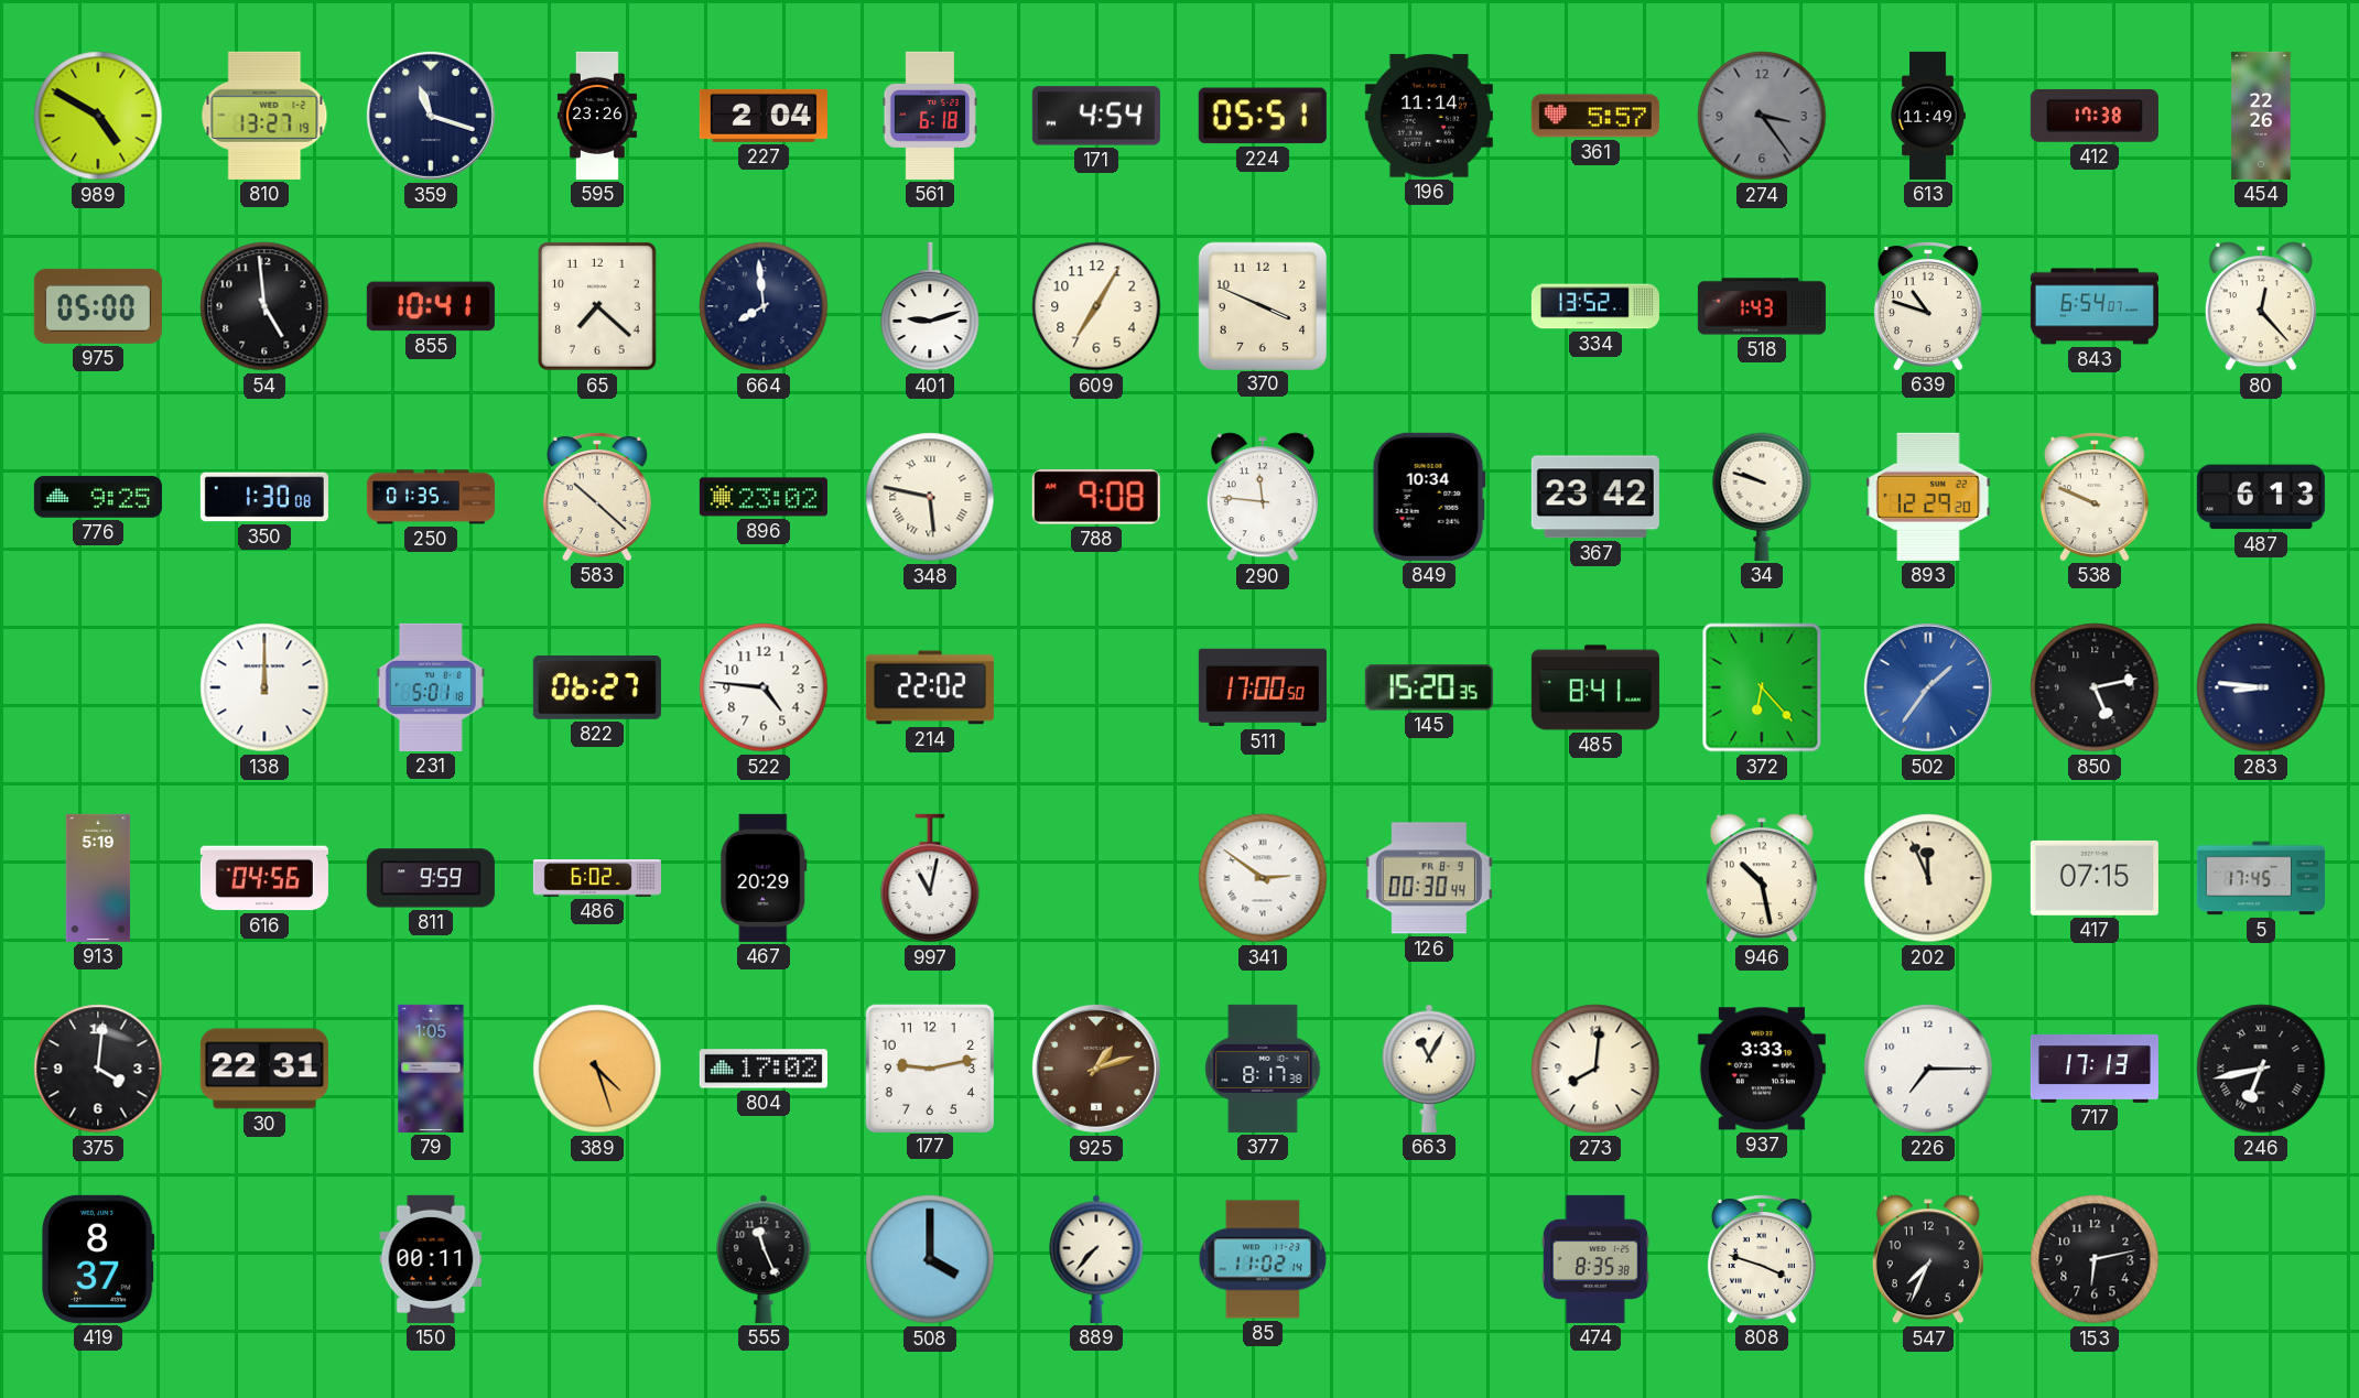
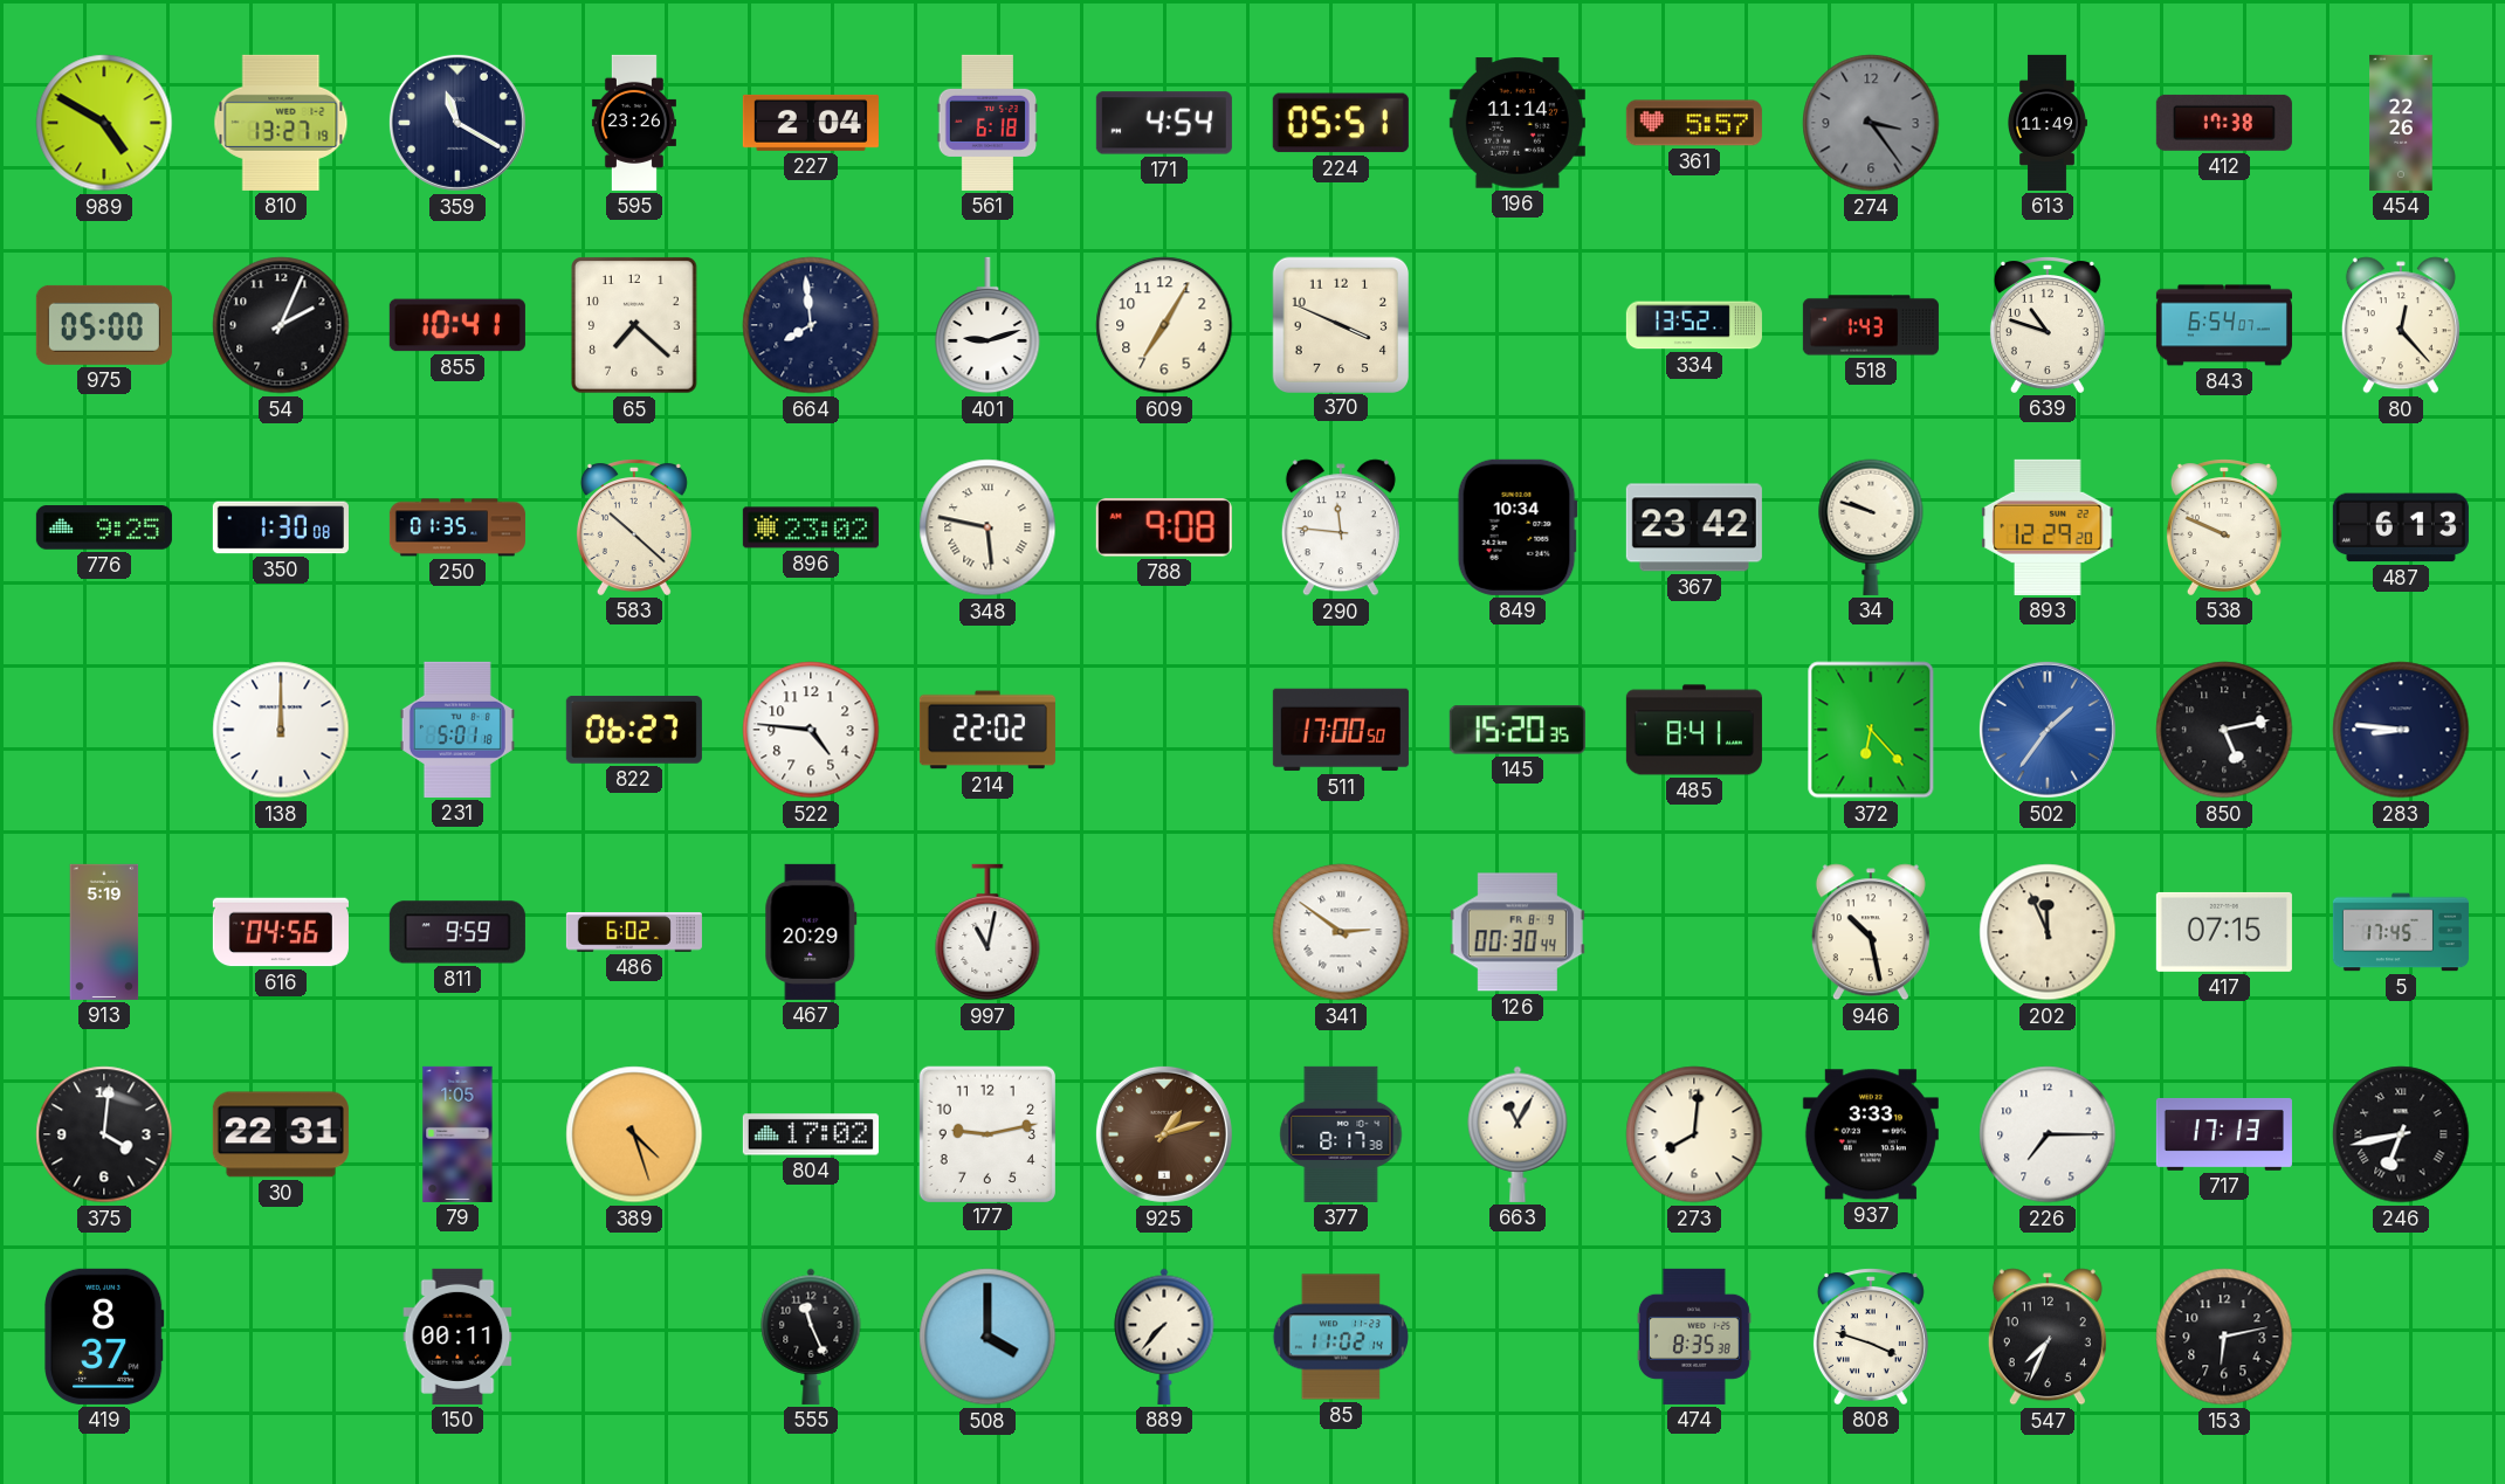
359: 11:18 -> 11:20 (457, 123)
54: 4:59 -> 2:04 (281, 325)
